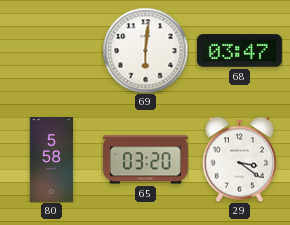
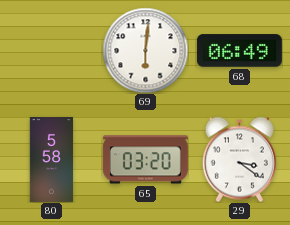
68: 03:47 -> 06:49 (239, 51)
